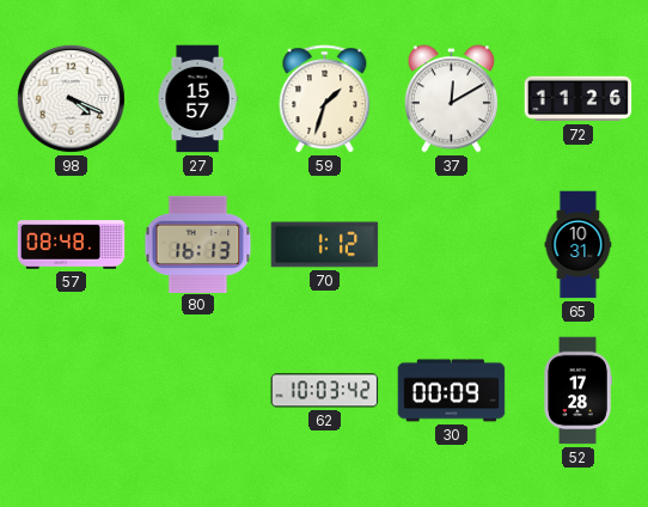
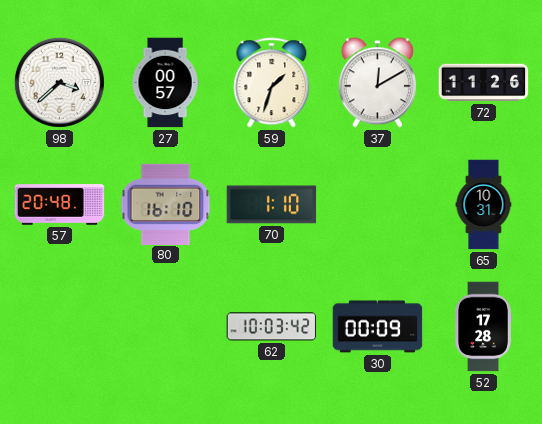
98: 4:19 -> 3:38 (59, 82)
27: 15:57 -> 00:57 (165, 83)
57: 08:48 -> 20:48 (60, 205)
80: 16:13 -> 16:10 (166, 204)
70: 1:12 -> 1:10 (272, 205)
